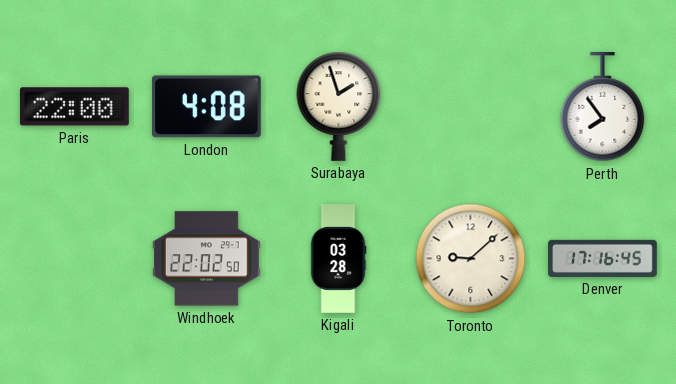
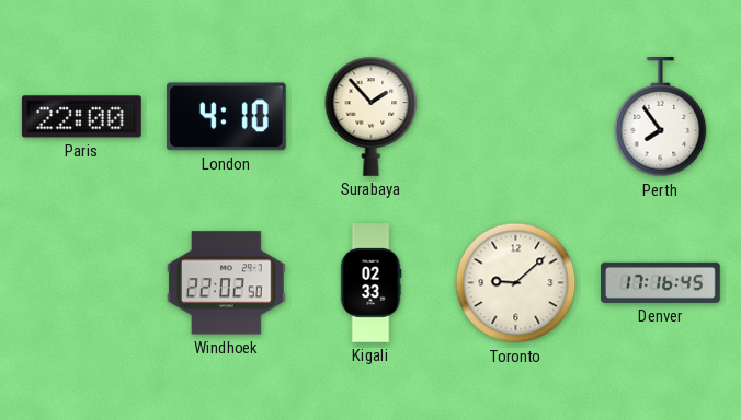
London: 4:08 -> 4:10 (226, 117)
Surabaya: 1:57 -> 1:53 (372, 116)
Kigali: 03:28 -> 02:33 (371, 283)
